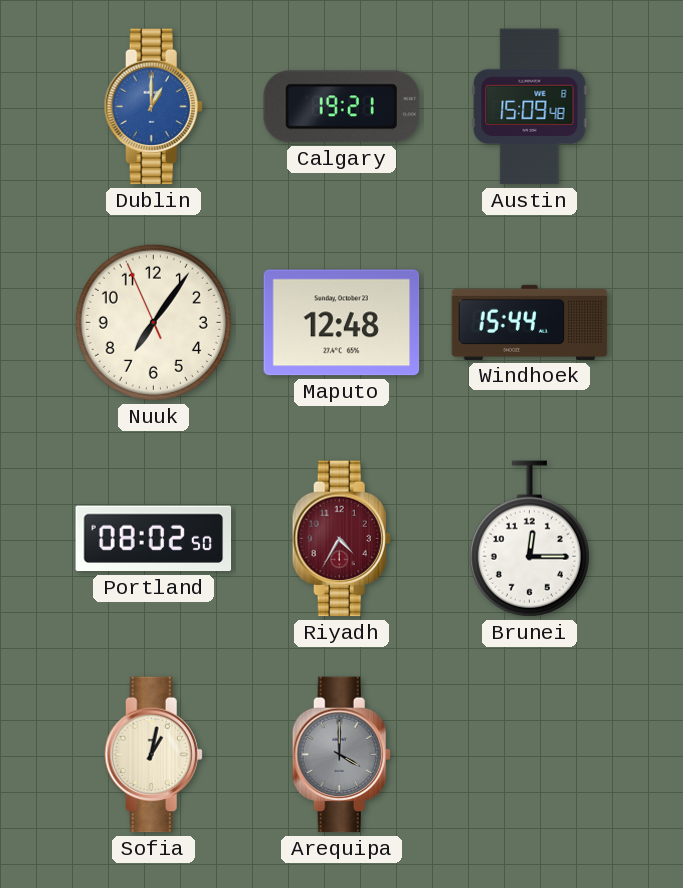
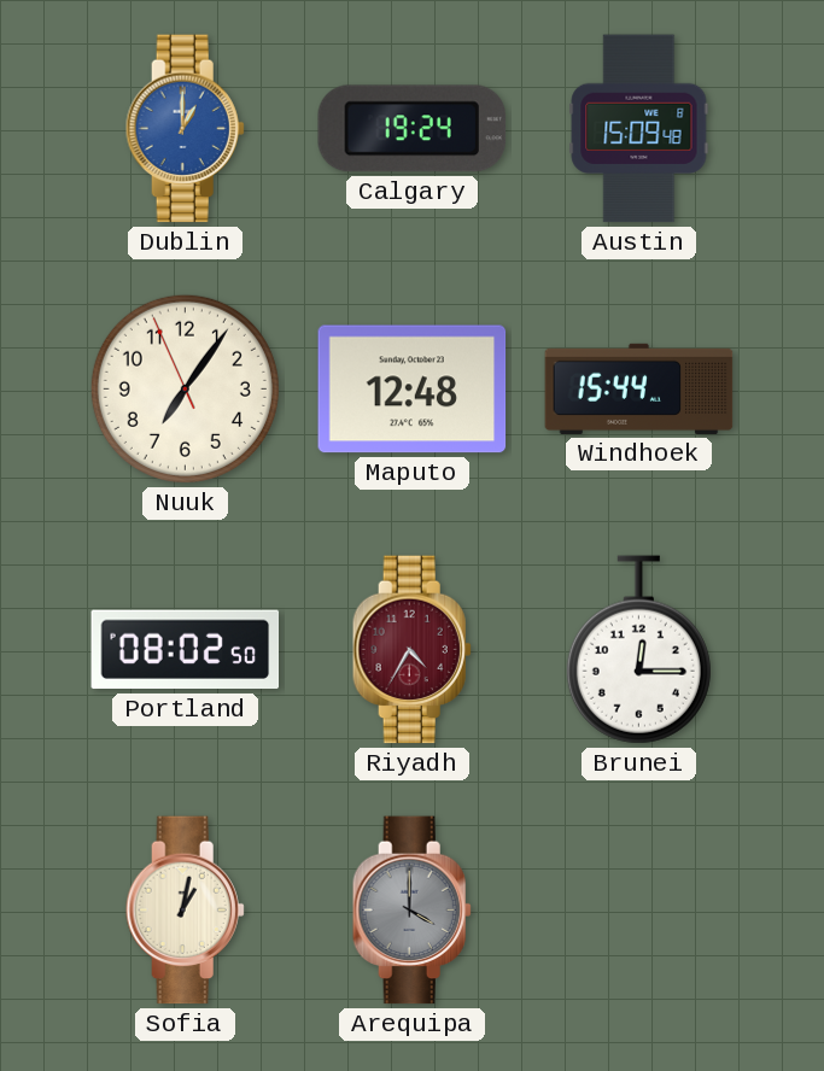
Calgary: 19:21 -> 19:24 (413, 129)
